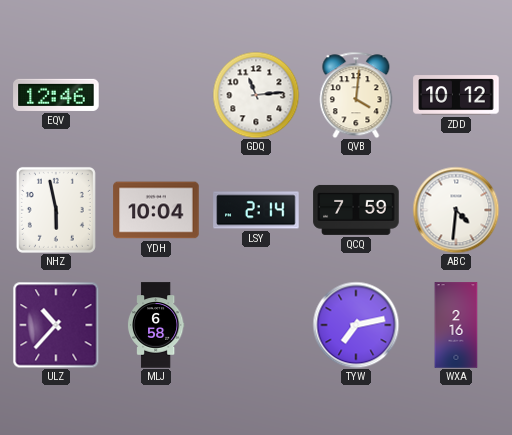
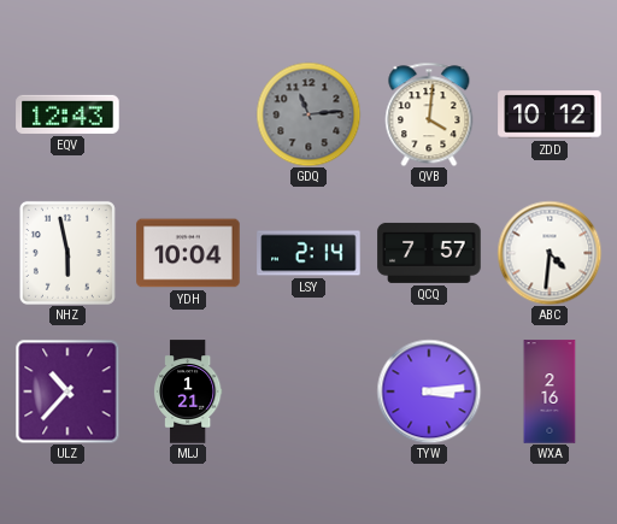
EQV: 12:46 -> 12:43 (67, 114)
GDQ dial: white -> grey (308, 114)
QCQ: 7:59 -> 7:57 (429, 253)
MLJ: 6:58 -> 1:21 (188, 391)
TYW: 7:13 -> 3:14 (429, 391)
